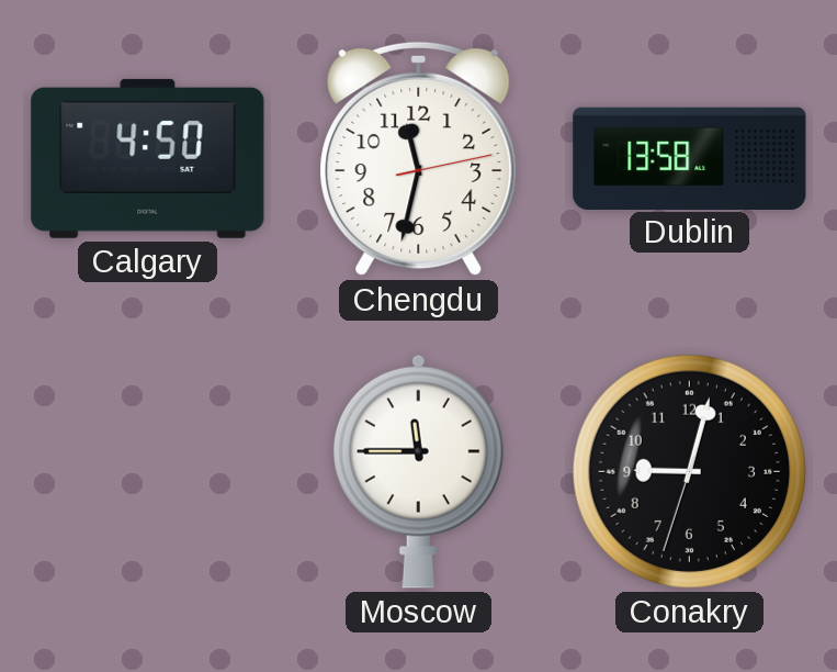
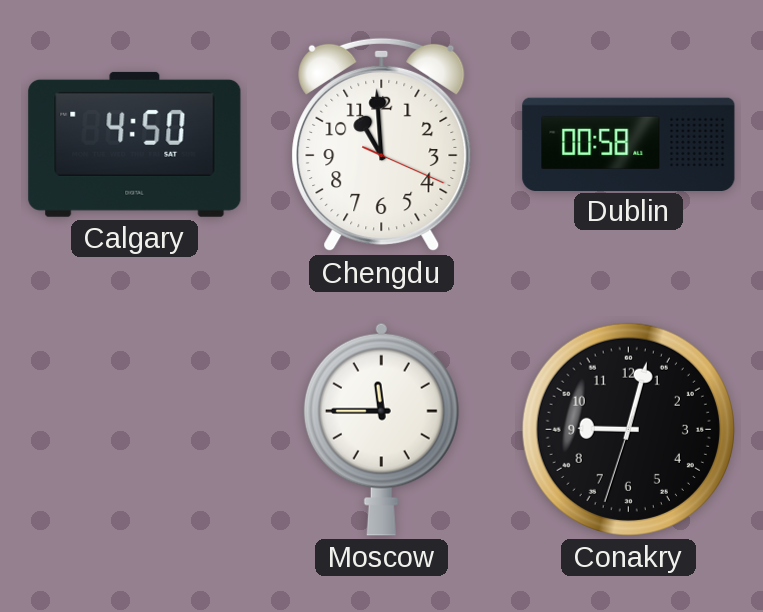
Chengdu: 11:32 -> 10:59 (382, 145)
Dublin: 13:58 -> 00:58 (629, 144)
